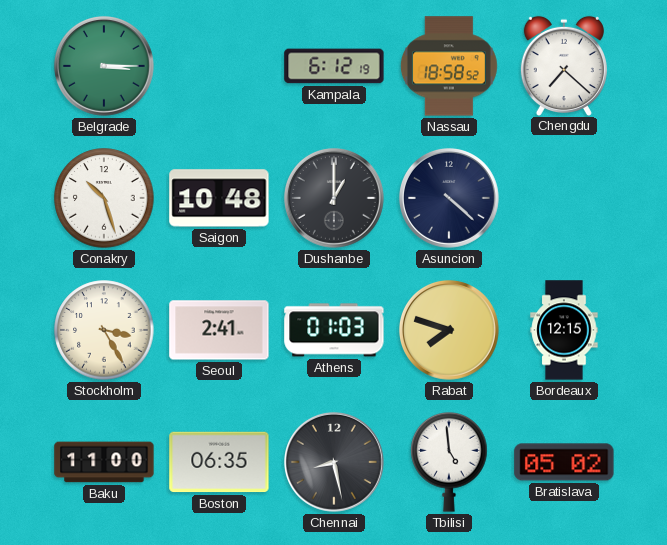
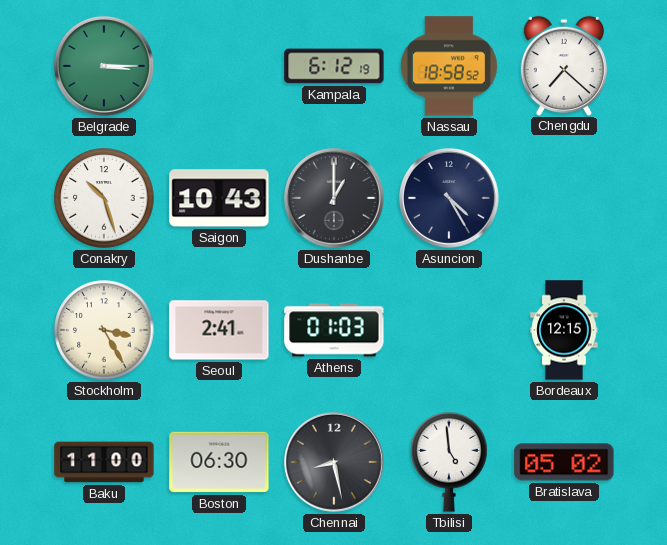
Saigon: 10:48 -> 10:43 (219, 198)
Asuncion: 4:22 -> 4:25 (449, 198)
Rabat: 7:48 -> none (449, 330)
Boston: 06:35 -> 06:30 (219, 462)
